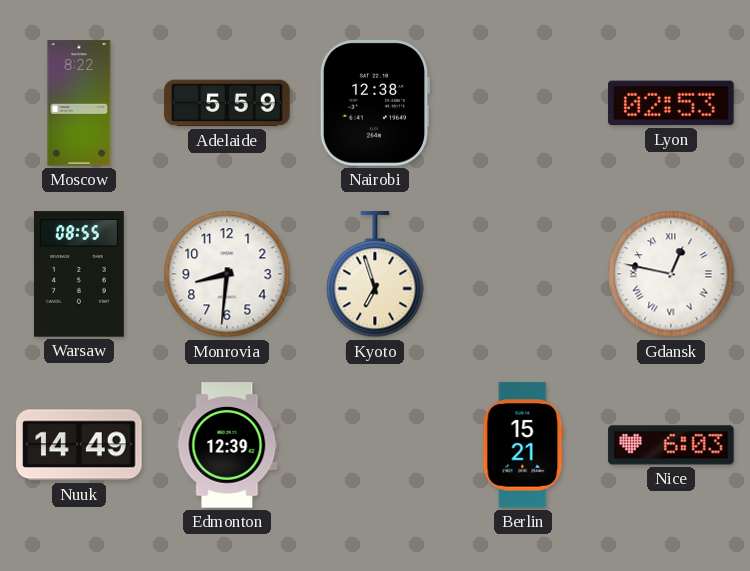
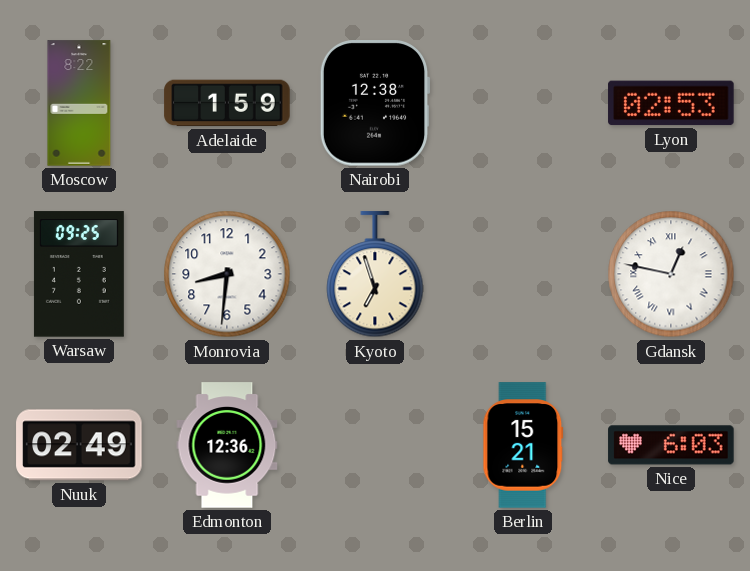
Adelaide: 5:59 -> 1:59 (227, 103)
Warsaw: 08:55 -> 09:25 (79, 274)
Nuuk: 14:49 -> 02:49 (79, 445)
Edmonton: 12:39 -> 12:36 (227, 445)
